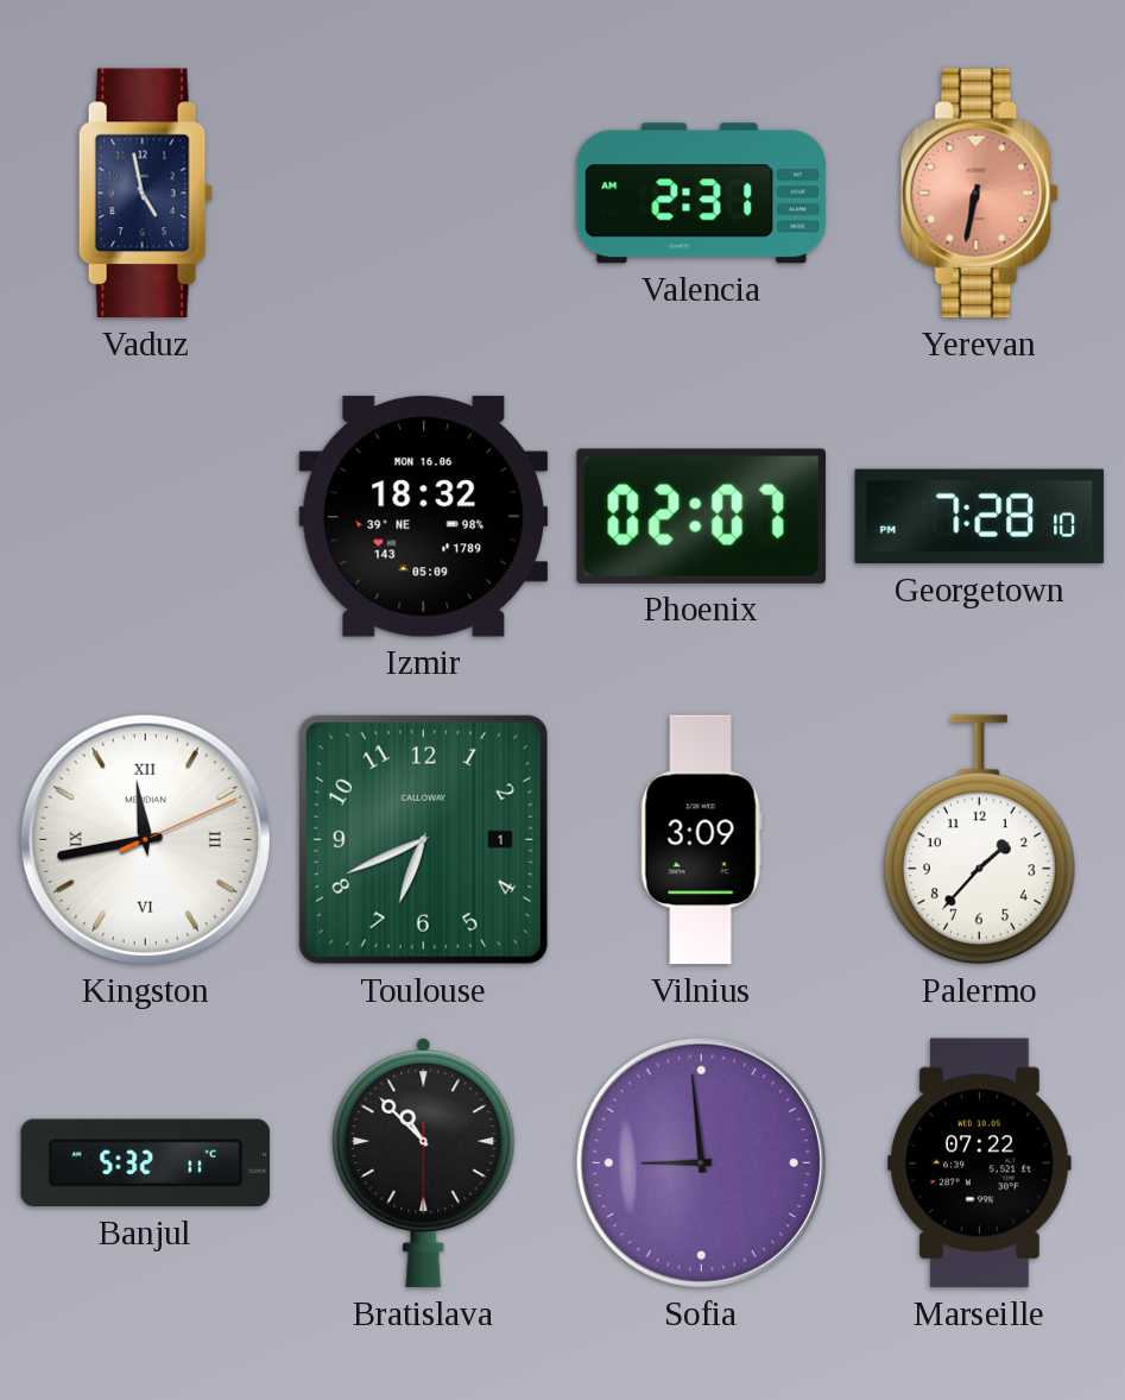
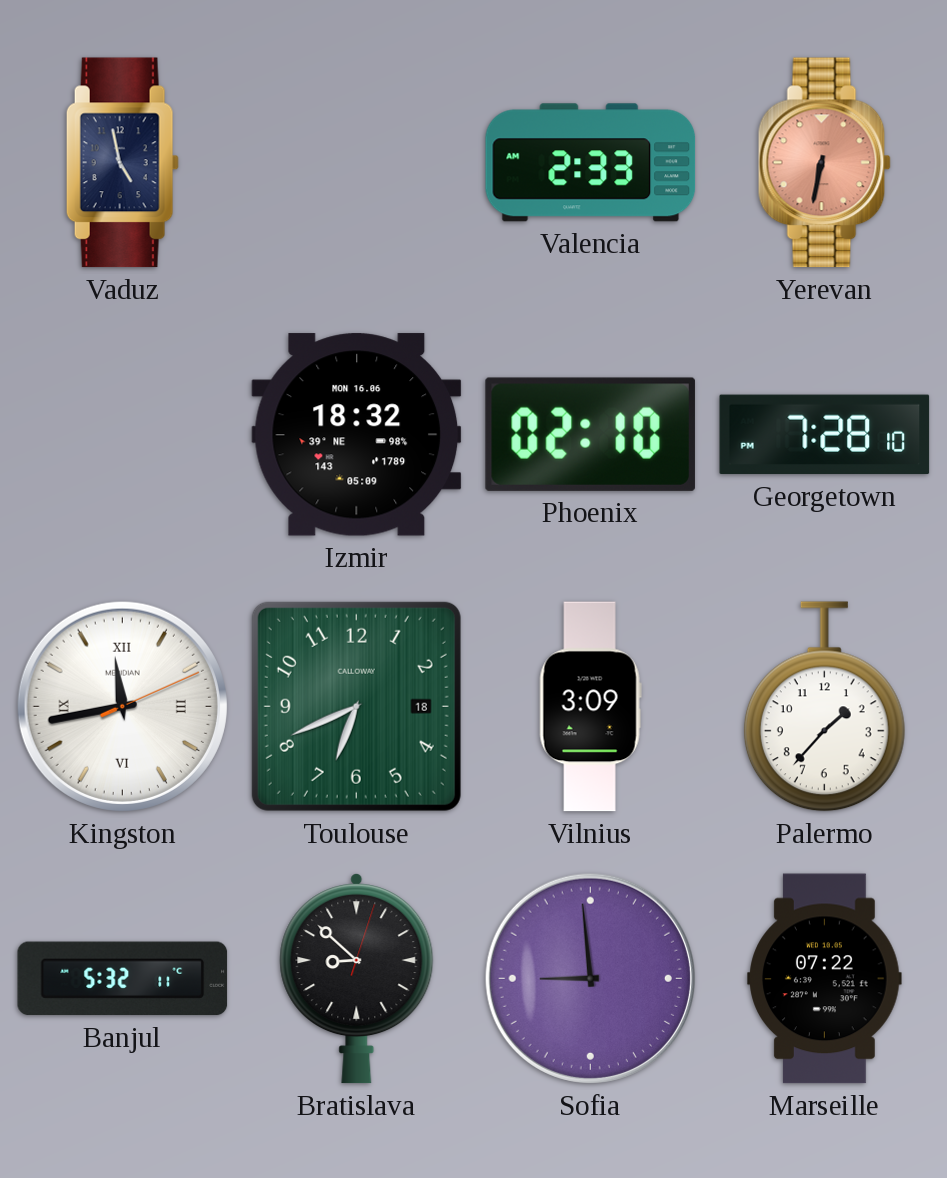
Valencia: 2:31 -> 2:33 (591, 163)
Phoenix: 02:07 -> 02:10 (590, 434)
Toulouse date: 1 -> 18 (356, 706)
Bratislava: 10:52 -> 8:52 (357, 979)
